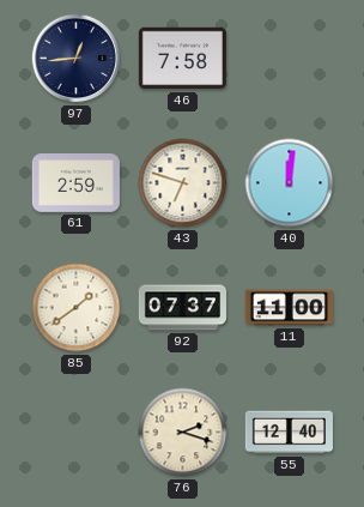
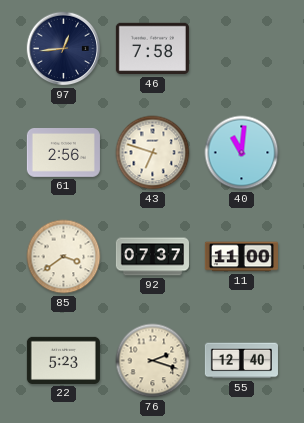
61: 2:59 -> 2:56 (63, 153)
40: 12:01 -> 11:01 (242, 153)
85: 1:39 -> 3:39 (64, 257)
22: none -> 5:23 (63, 360)
